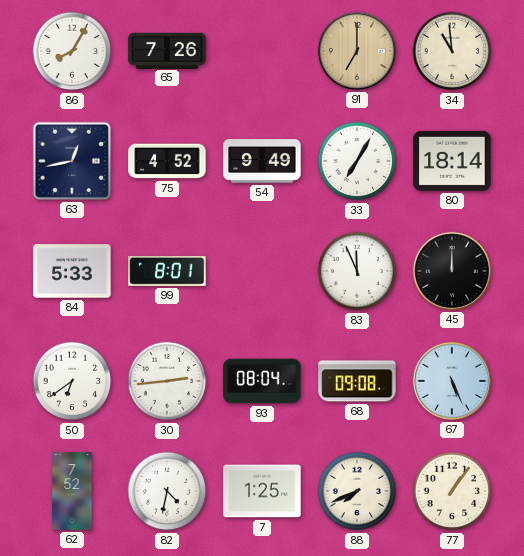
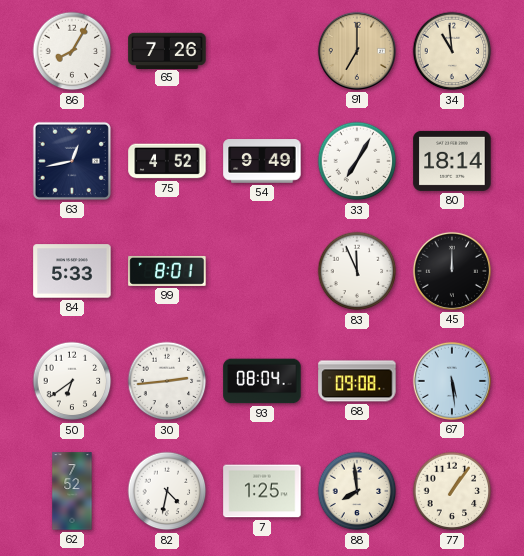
67: 5:26 -> 5:29 (452, 381)
88: 7:41 -> 7:59 (357, 491)
